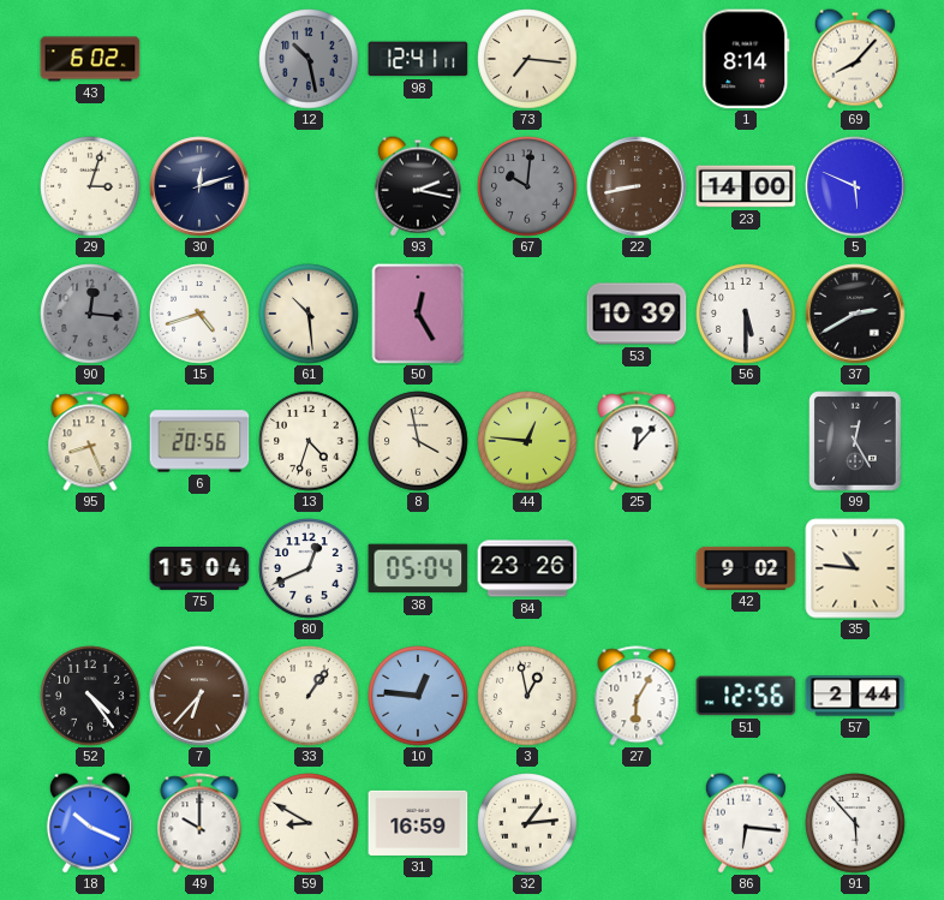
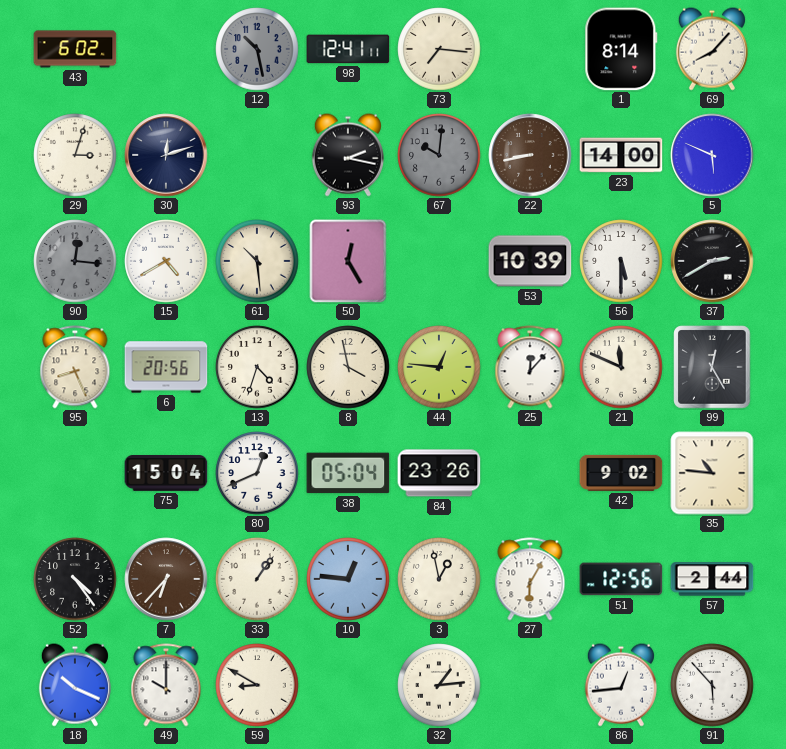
15: 4:42 -> 4:40 (166, 261)
21: none -> 11:49 (621, 367)
31: 16:59 -> none (418, 823)
86: 6:16 -> 12:44 (621, 685)
